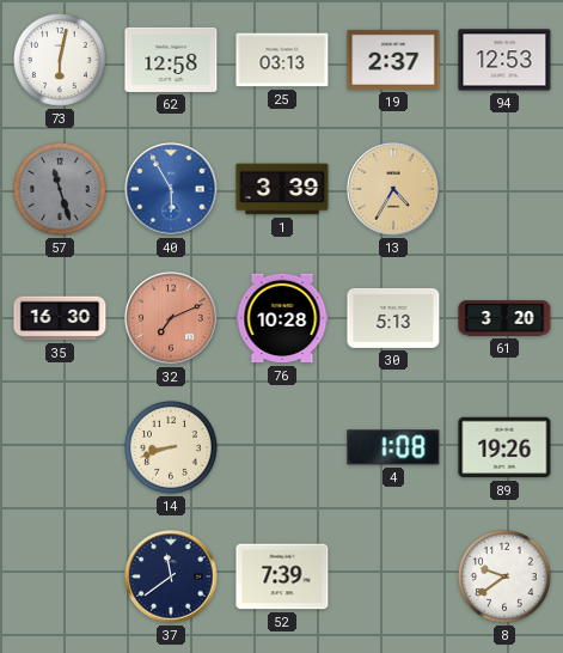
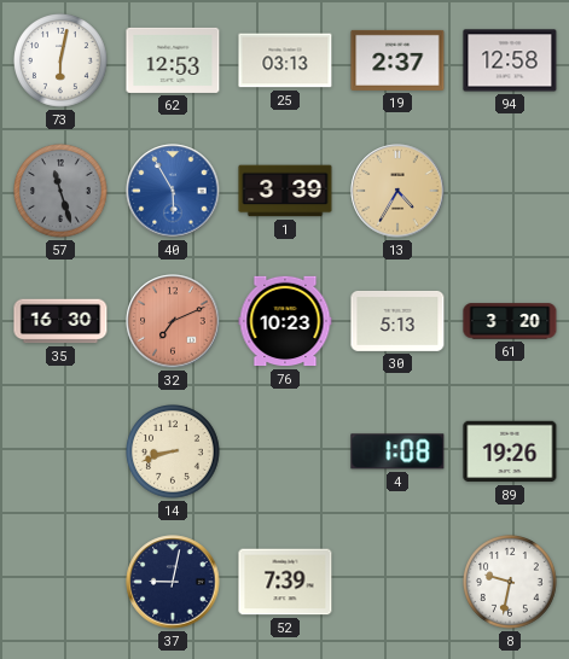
62: 12:58 -> 12:53 (173, 60)
94: 12:53 -> 12:58 (510, 60)
76: 10:28 -> 10:23 (285, 321)
37: 11:39 -> 9:02 (173, 582)
8: 9:39 -> 9:32 (510, 582)
